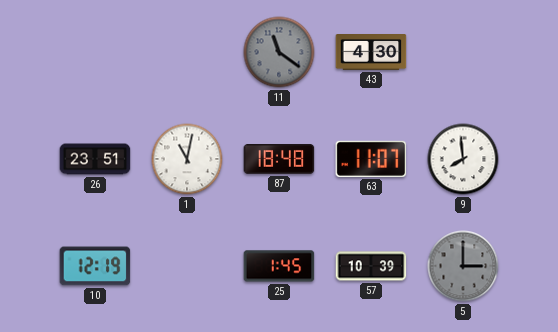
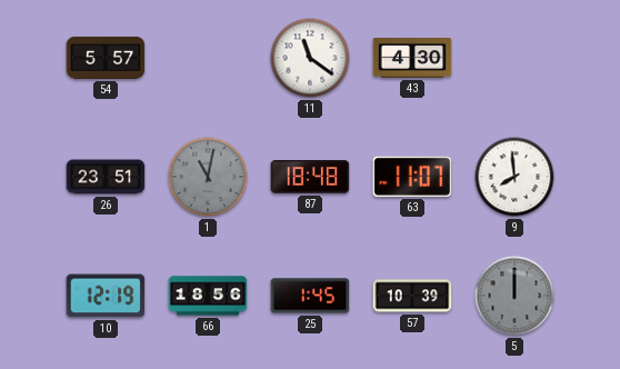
54: none -> 5:57 (106, 58)
11 dial: grey -> white (310, 58)
1 dial: white -> grey (208, 177)
66: none -> 18:56 (208, 296)
5: 3:00 -> 12:00 (514, 296)
